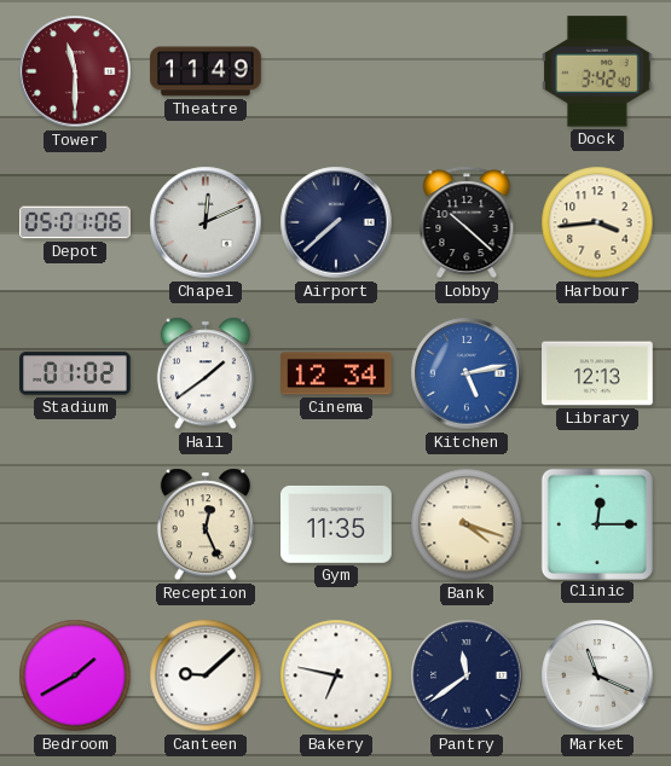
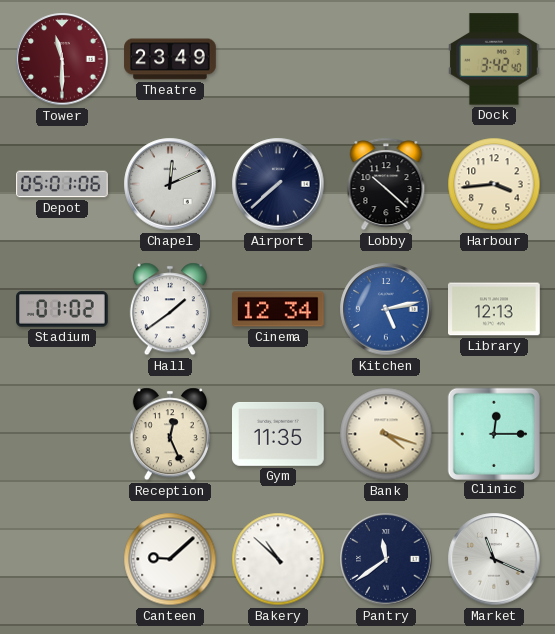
Theatre: 11:49 -> 23:49 (170, 59)
Bedroom: 1:40 -> none (75, 675)
Bakery: 6:47 -> 10:52 (278, 559)
